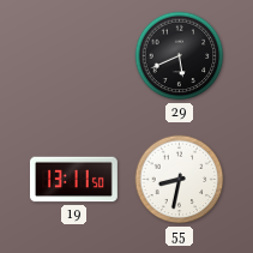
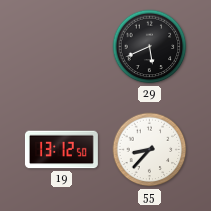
19: 13:11 -> 13:12 (61, 150)
55: 8:32 -> 8:37 (150, 150)
